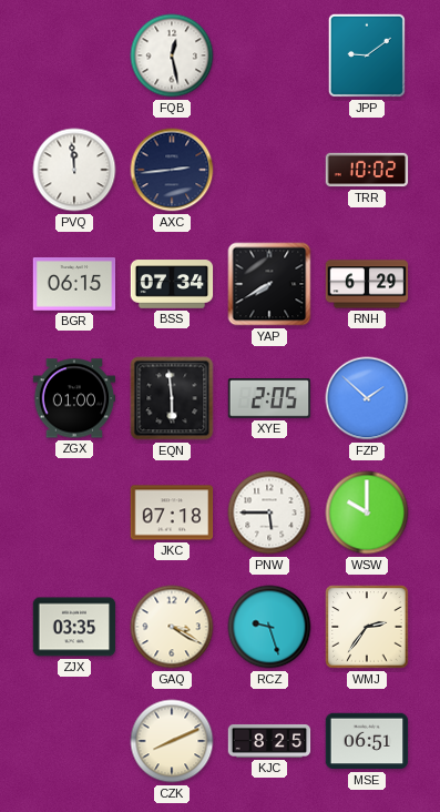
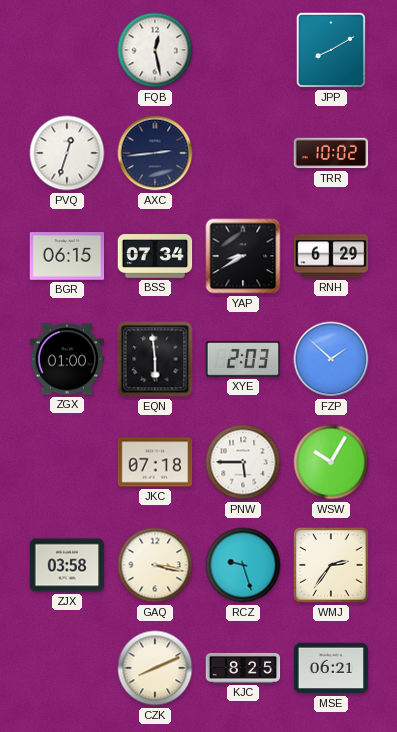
JPP: 9:09 -> 8:10 (331, 50)
PVQ: 11:59 -> 12:33 (67, 153)
YAP: 7:40 -> 8:40 (243, 256)
XYE: 2:05 -> 2:03 (243, 360)
WSW: 10:00 -> 10:05 (331, 462)
ZJX: 03:35 -> 03:58 (67, 565)
GAQ: 3:20 -> 3:17 (155, 565)
MSE: 06:51 -> 06:21 (331, 668)
